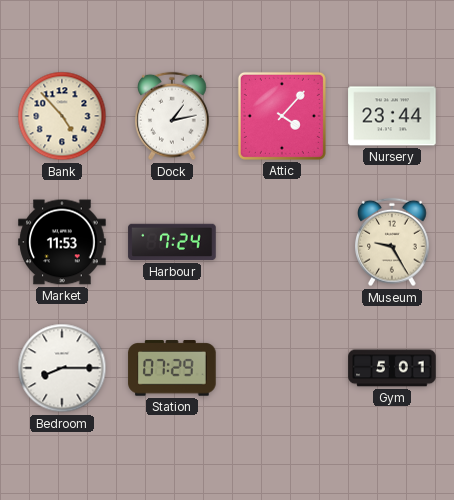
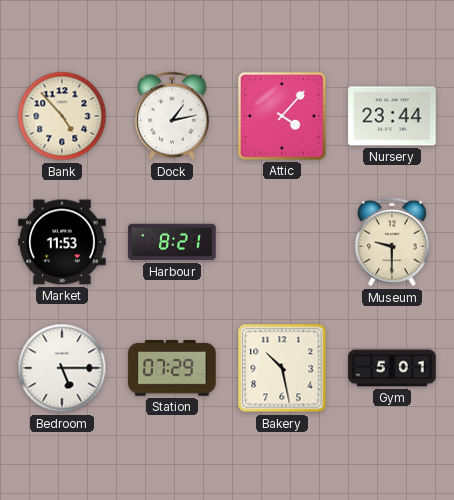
Harbour: 7:24 -> 8:21 (172, 242)
Museum: 9:25 -> 9:30 (393, 242)
Bedroom: 8:15 -> 5:15 (62, 368)
Bakery: none -> 10:28 (282, 368)
